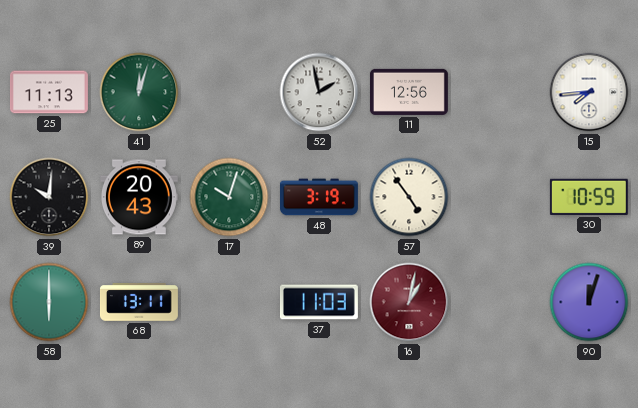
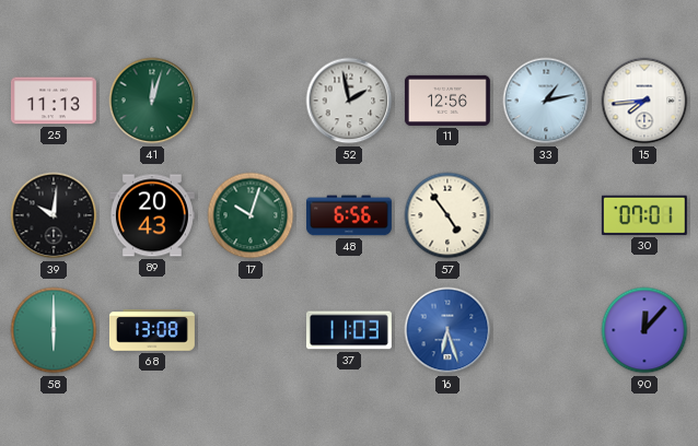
33: none -> 1:13 (546, 101)
48: 3:19 -> 6:56 (349, 215)
30: 10:59 -> 07:01 (644, 215)
68: 13:11 -> 13:08 (152, 331)
16: 1:02 -> 6:27 (447, 330)
16 dial: burgundy -> blue (447, 330)
90: 12:03 -> 12:07 (644, 330)
